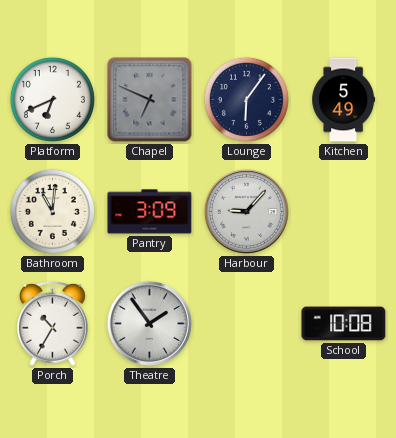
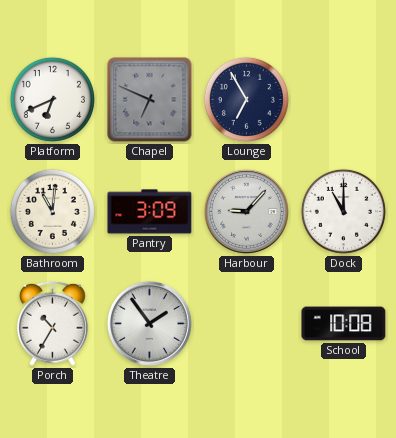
Lounge: 6:06 -> 6:55 (246, 99)
Kitchen: 5:49 -> none (344, 100)
Dock: none -> 11:00 (343, 211)
